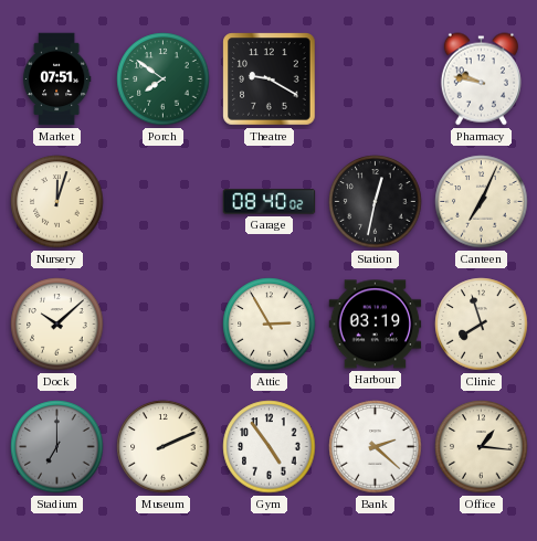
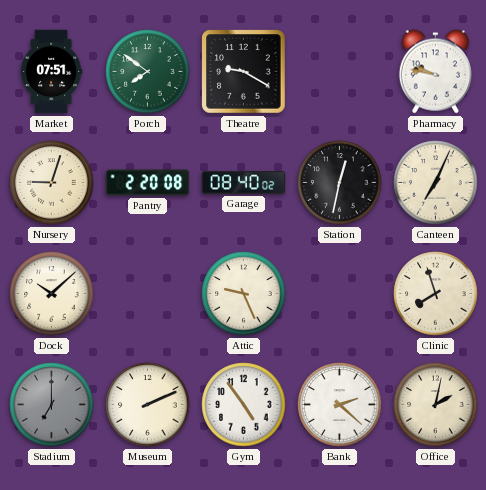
Nursery: 12:03 -> 9:03 (52, 183)
Pantry: none -> 2:20 (148, 183)
Attic: 2:55 -> 9:26 (244, 294)
Harbour: 03:19 -> none (376, 325)
Office: 1:16 -> 2:02 (436, 405)
